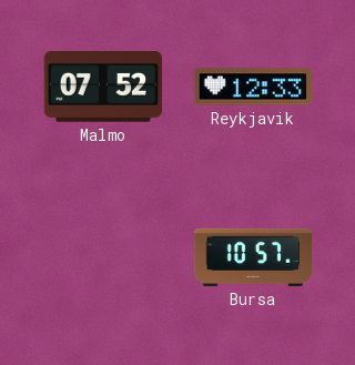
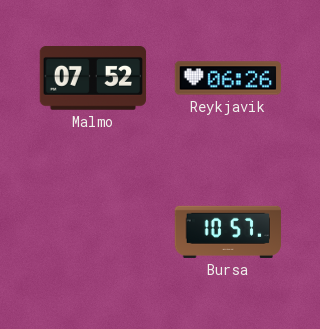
Reykjavik: 12:33 -> 06:26 (228, 78)
